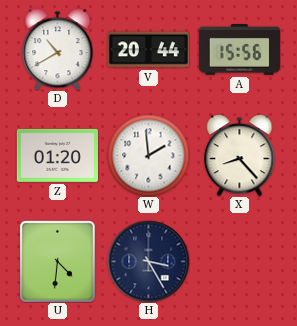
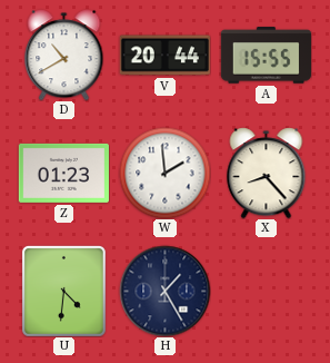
A: 15:56 -> 15:55 (266, 56)
Z: 01:20 -> 01:23 (63, 173)
H: 3:25 -> 1:25 (164, 291)
